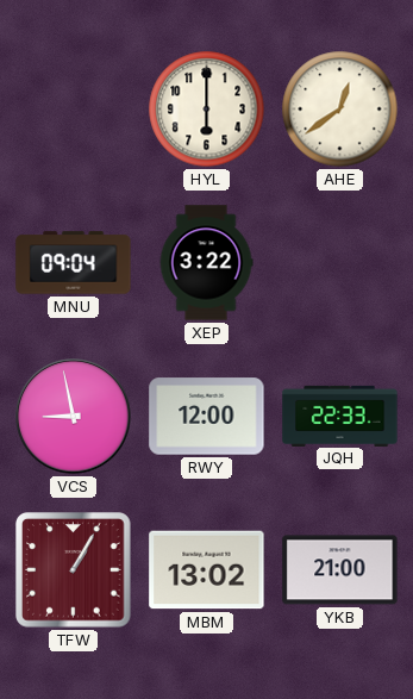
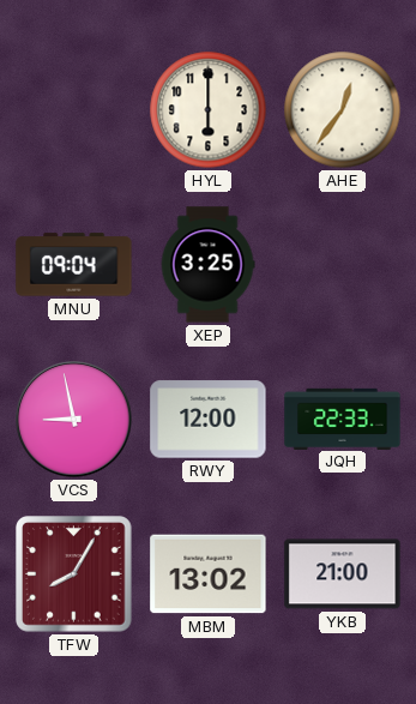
AHE: 12:39 -> 12:36 (343, 110)
XEP: 3:22 -> 3:25 (207, 265)
TFW: 1:05 -> 8:05 (74, 574)
